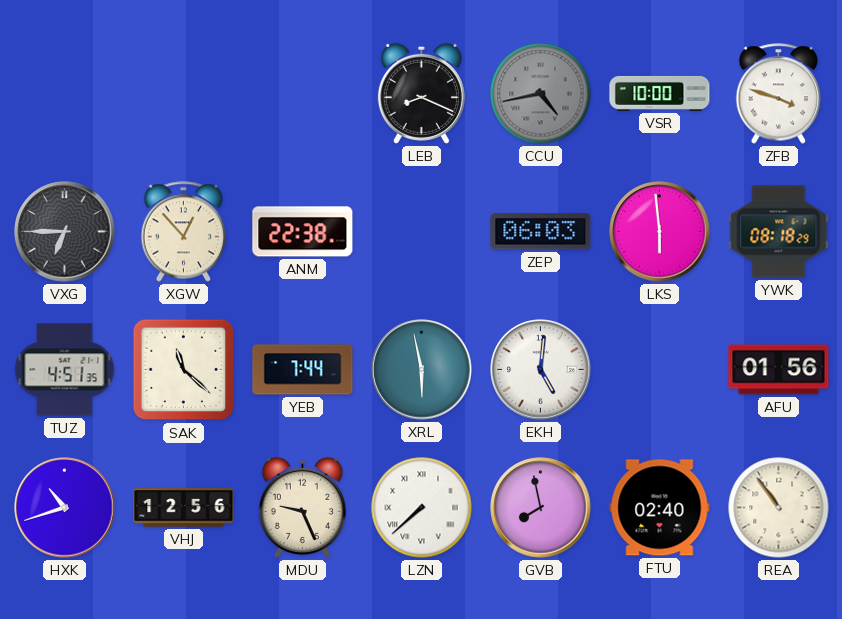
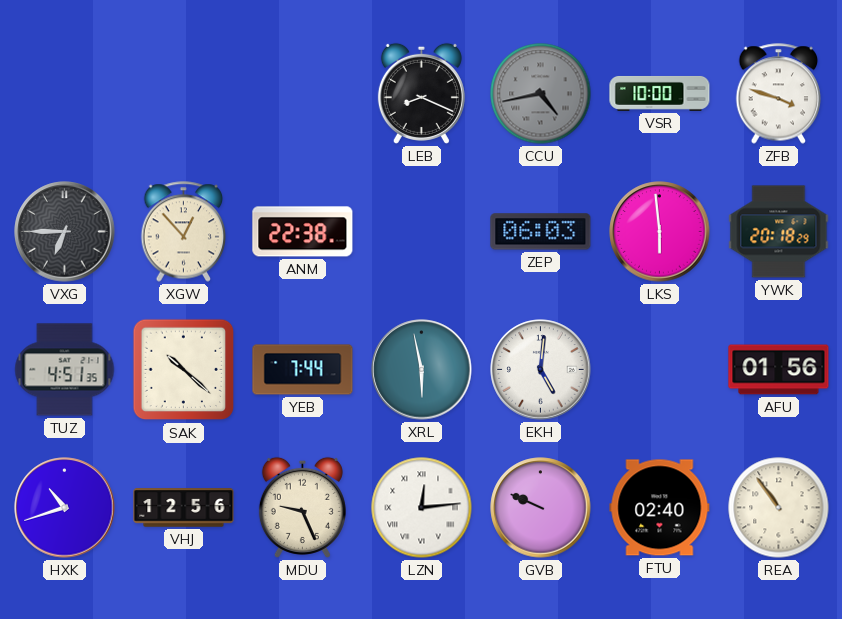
YWK: 08:18 -> 20:18 (779, 232)
SAK: 11:22 -> 10:22 (184, 370)
LZN: 7:38 -> 12:14 (422, 508)
GVB: 7:58 -> 9:49 (541, 508)
